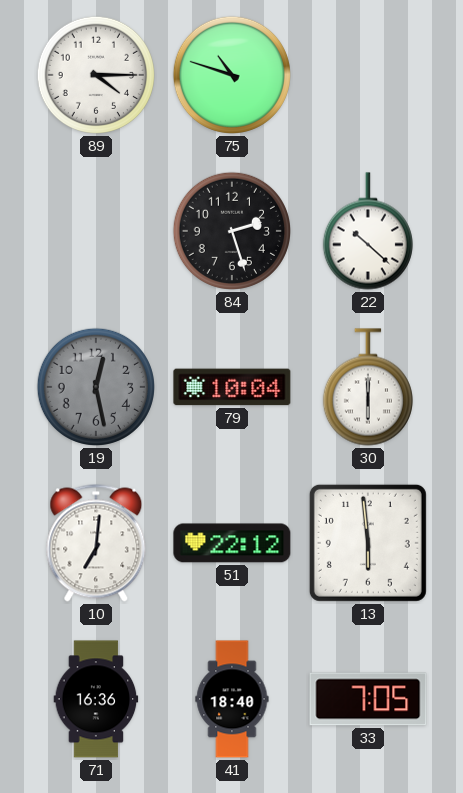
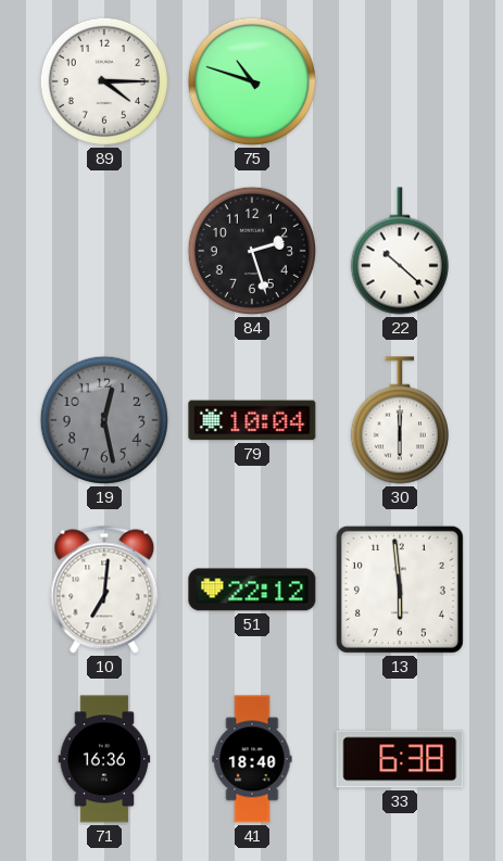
33: 7:05 -> 6:38 (400, 759)
